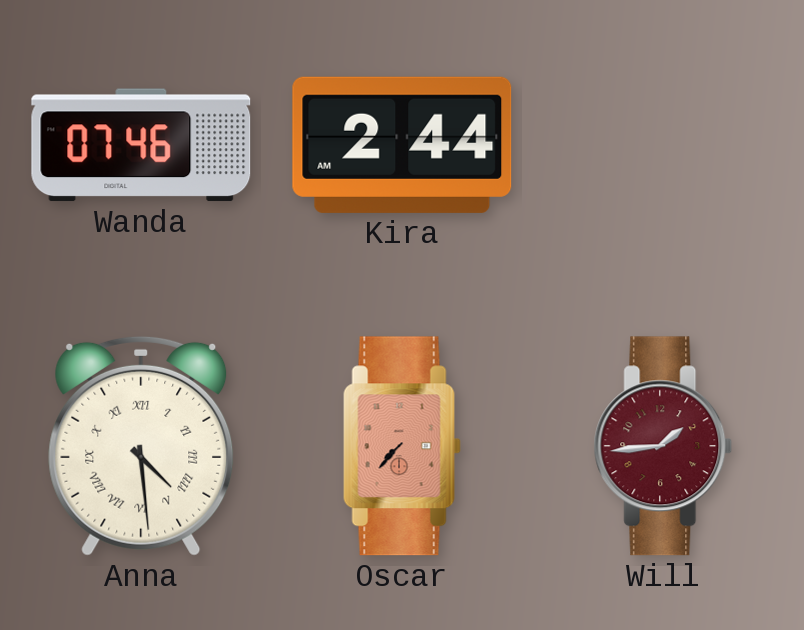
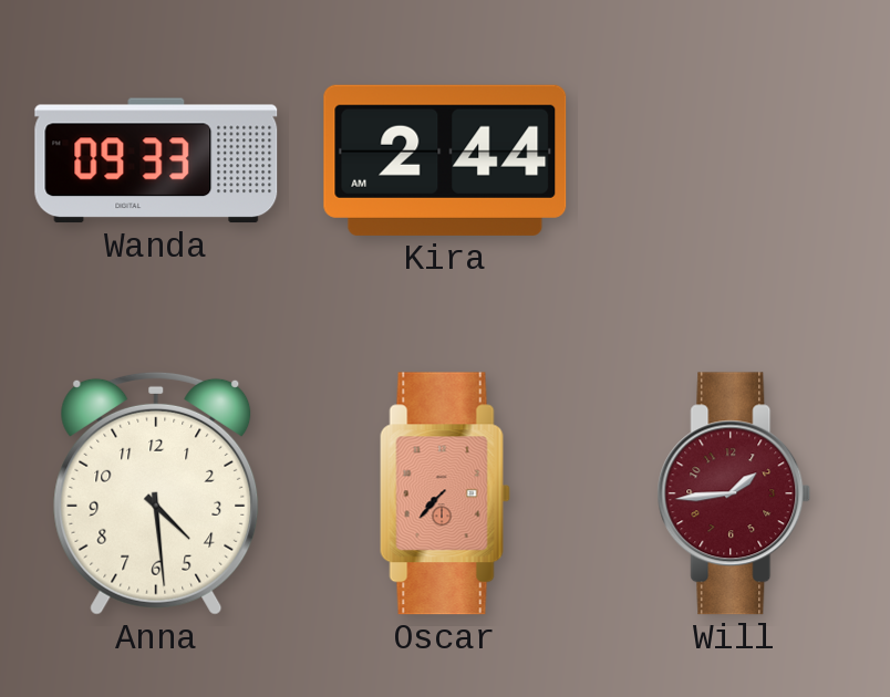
Wanda: 07:46 -> 09:33 (156, 160)
Anna numerals: Roman -> Arabic (156, 493)
